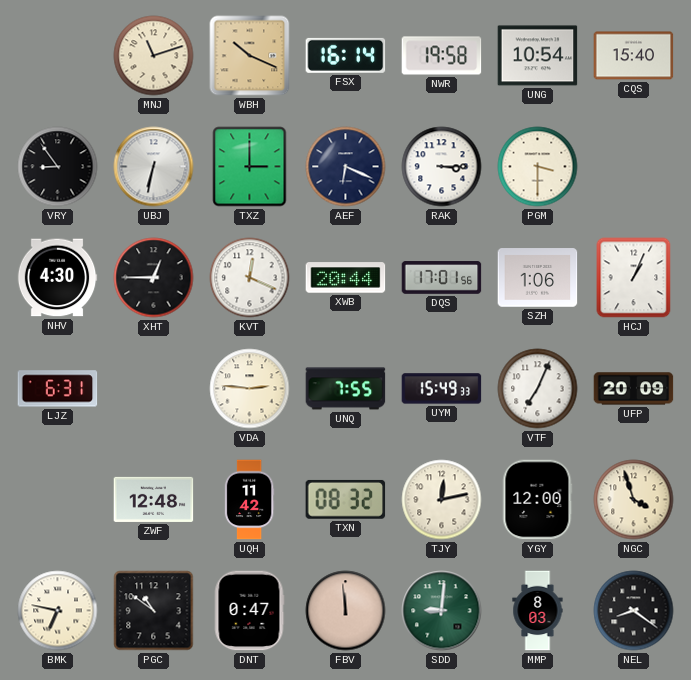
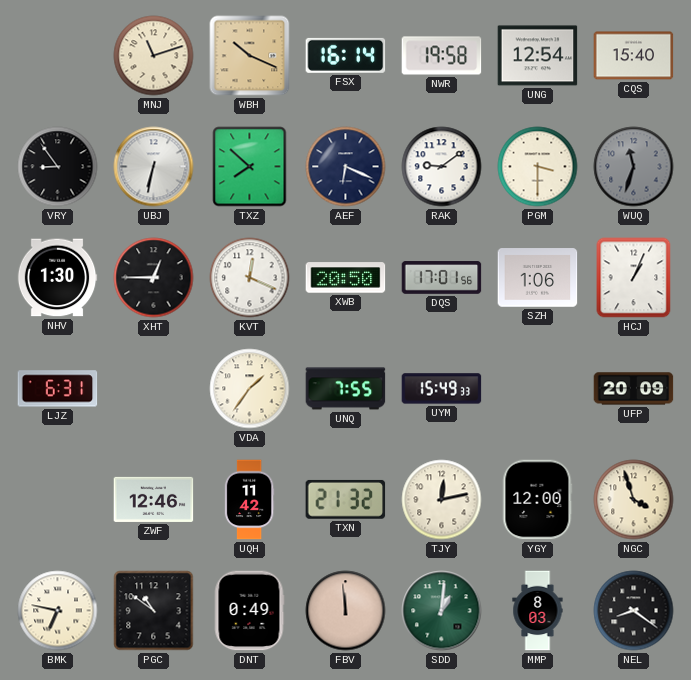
UNG: 10:54 -> 12:54 (538, 56)
TXZ: 3:00 -> 7:52 (250, 167)
RAK: 3:15 -> 9:09 (442, 167)
WUQ: none -> 11:33 (634, 167)
NHV: 4:30 -> 1:30 (57, 278)
XWB: 20:44 -> 20:50 (346, 278)
VDA: 2:46 -> 1:36 (250, 389)
VTF: 7:04 -> none (538, 389)
ZWF: 12:48 -> 12:46 (154, 499)
TXN: 08:32 -> 21:32 (346, 499)
DNT: 0:47 -> 0:49 (249, 611)
SDD: 9:01 -> 1:01 (442, 611)
